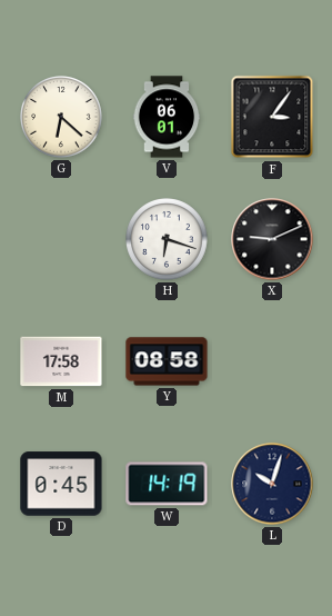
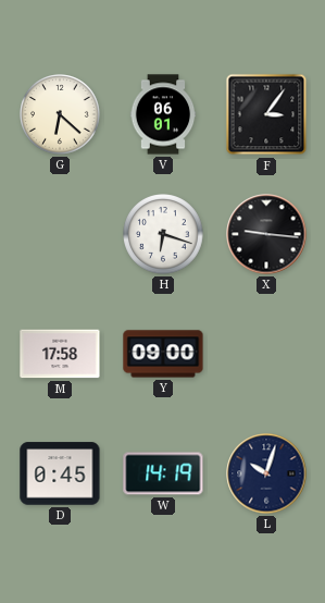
X: 9:11 -> 9:16 (266, 234)
Y: 08:58 -> 09:00 (163, 354)
